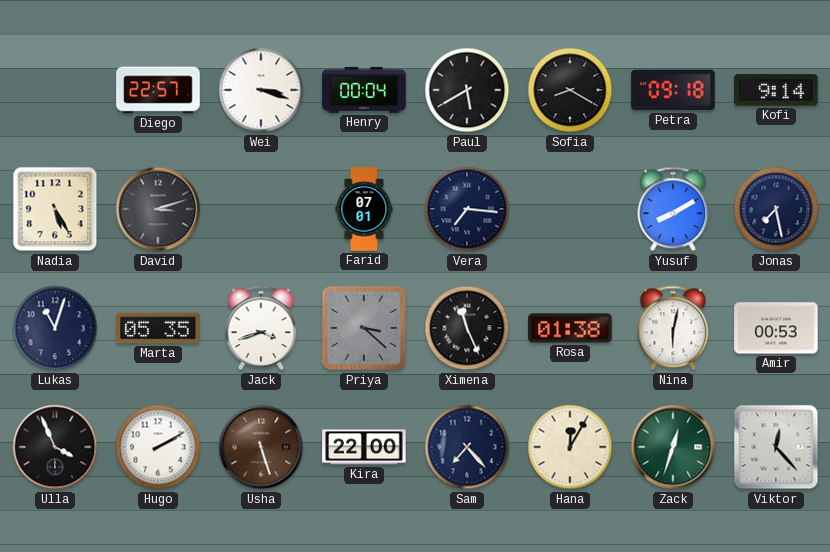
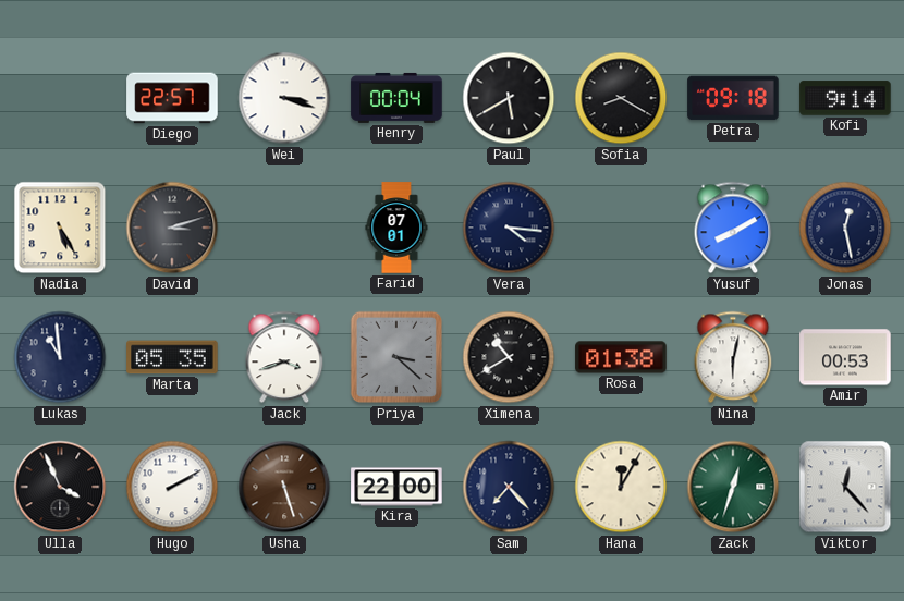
Vera: 7:16 -> 4:16 (509, 228)
Jonas: 7:28 -> 12:28 (845, 228)
Lukas: 11:03 -> 10:59 (60, 357)
Ximena: 11:26 -> 10:40 (509, 357)
